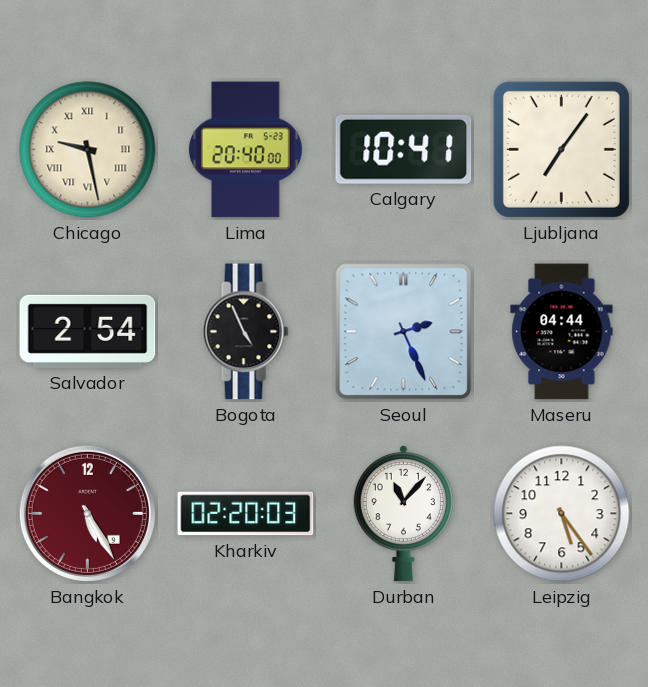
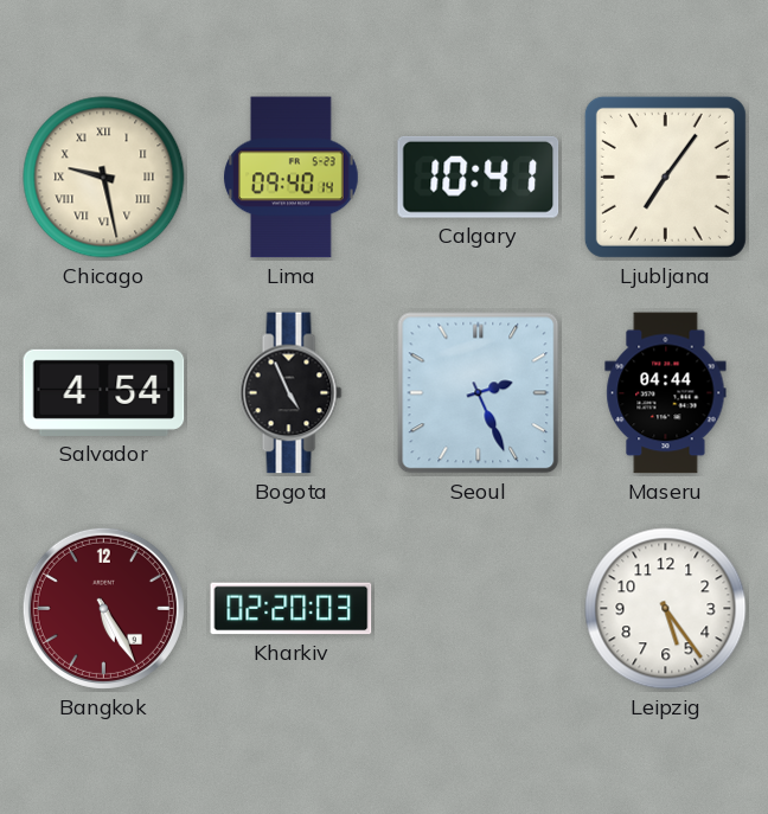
Lima: 20:40 -> 09:40 (292, 178)
Salvador: 2:54 -> 4:54 (104, 392)
Durban: 11:07 -> none (403, 513)
